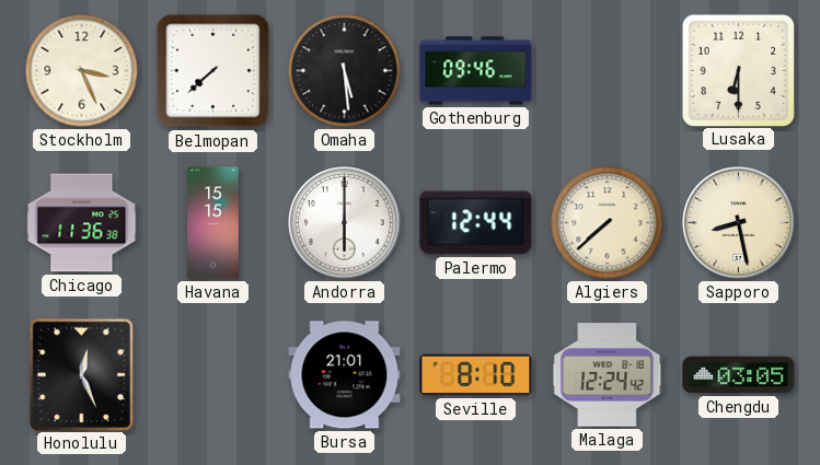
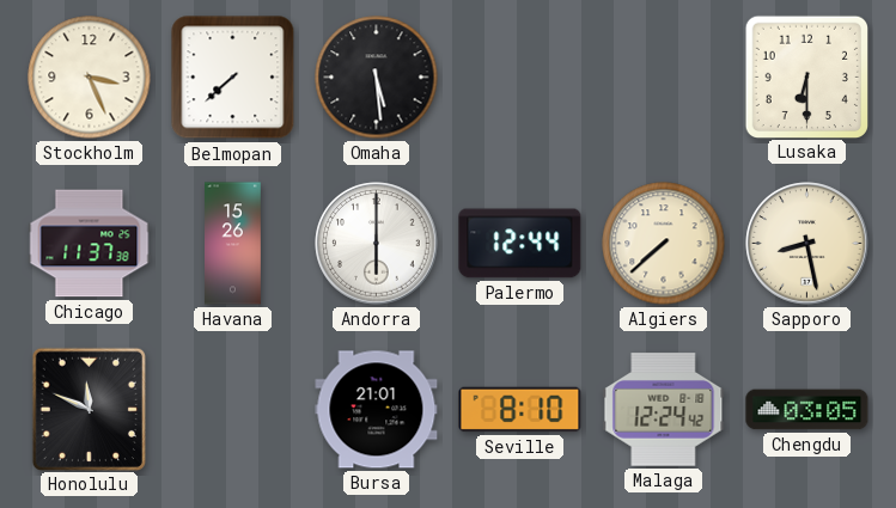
Gothenburg: 09:46 -> none (476, 71)
Chicago: 11:36 -> 11:37 (90, 244)
Havana: 15:15 -> 15:26 (233, 244)
Honolulu: 12:26 -> 11:49 (89, 409)
